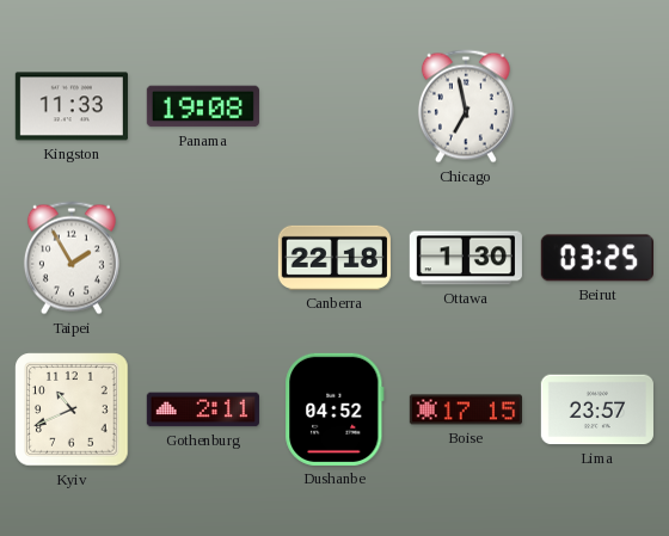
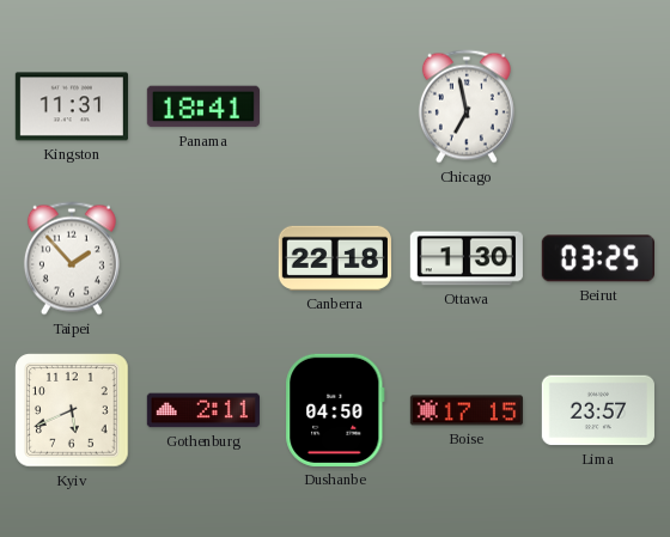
Kingston: 11:33 -> 11:31 (72, 106)
Panama: 19:08 -> 18:41 (203, 106)
Taipei: 1:55 -> 1:53 (72, 258)
Kyiv: 10:41 -> 5:41 (72, 410)
Dushanbe: 04:52 -> 04:50 (335, 410)
